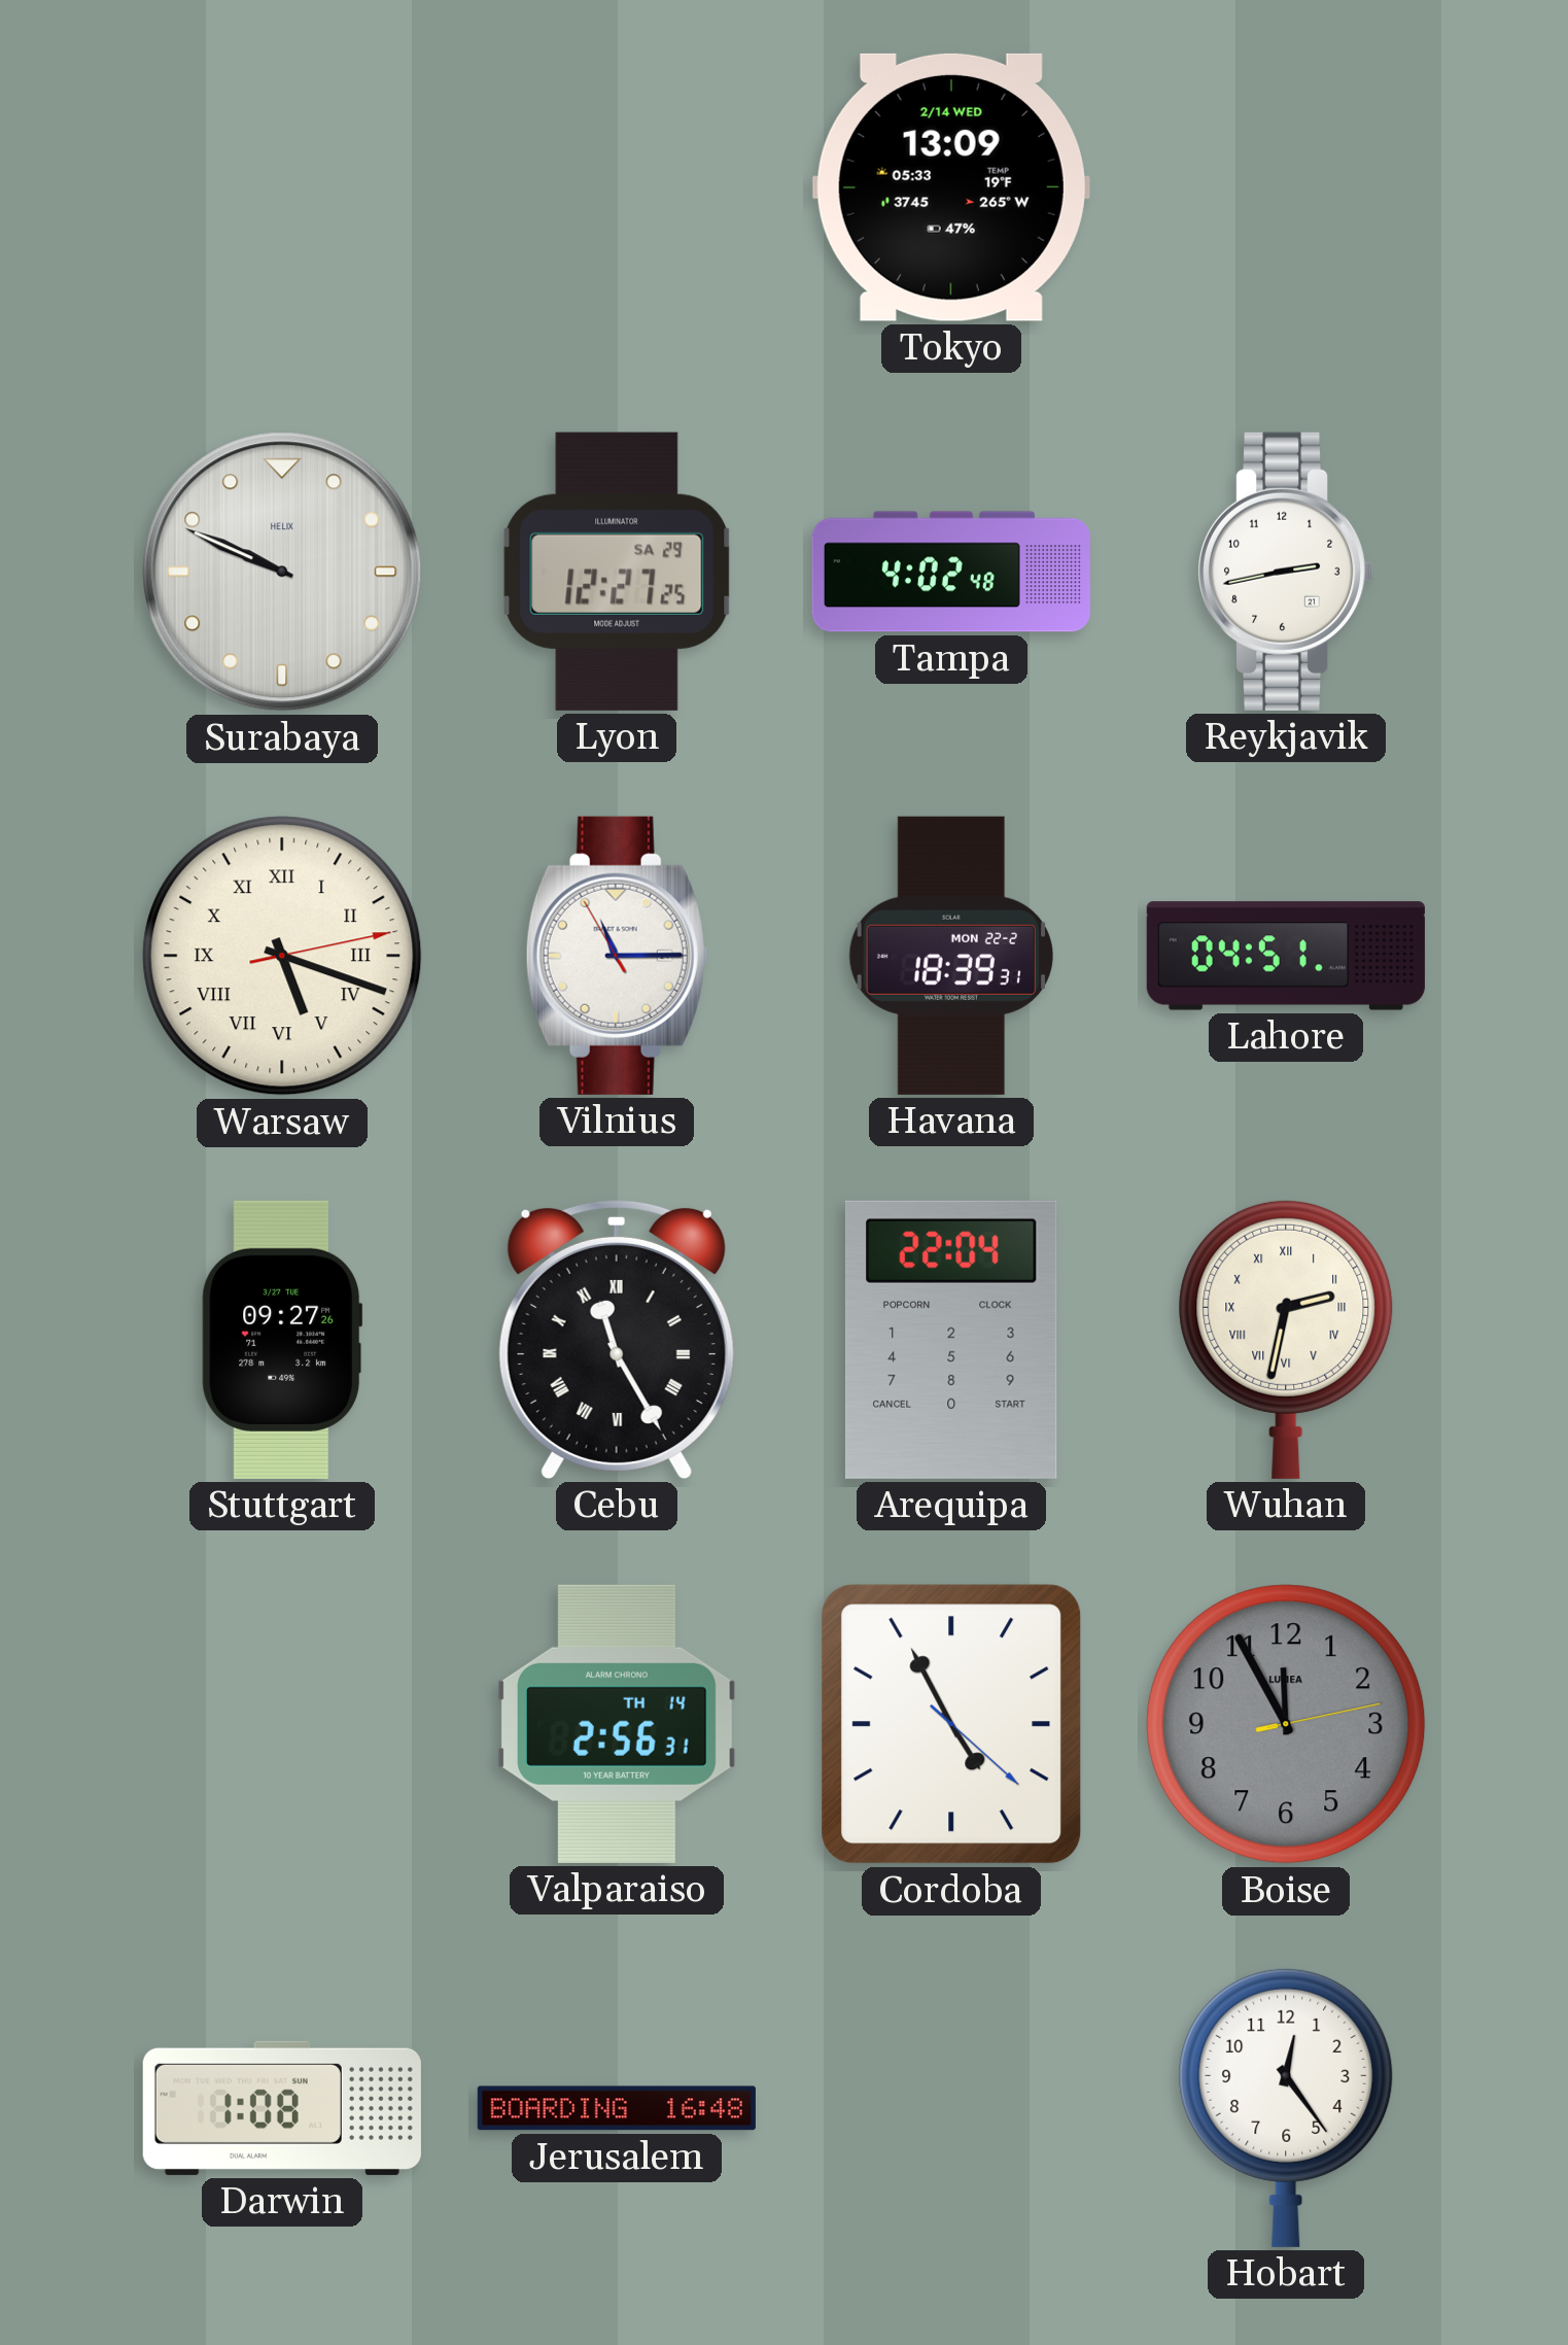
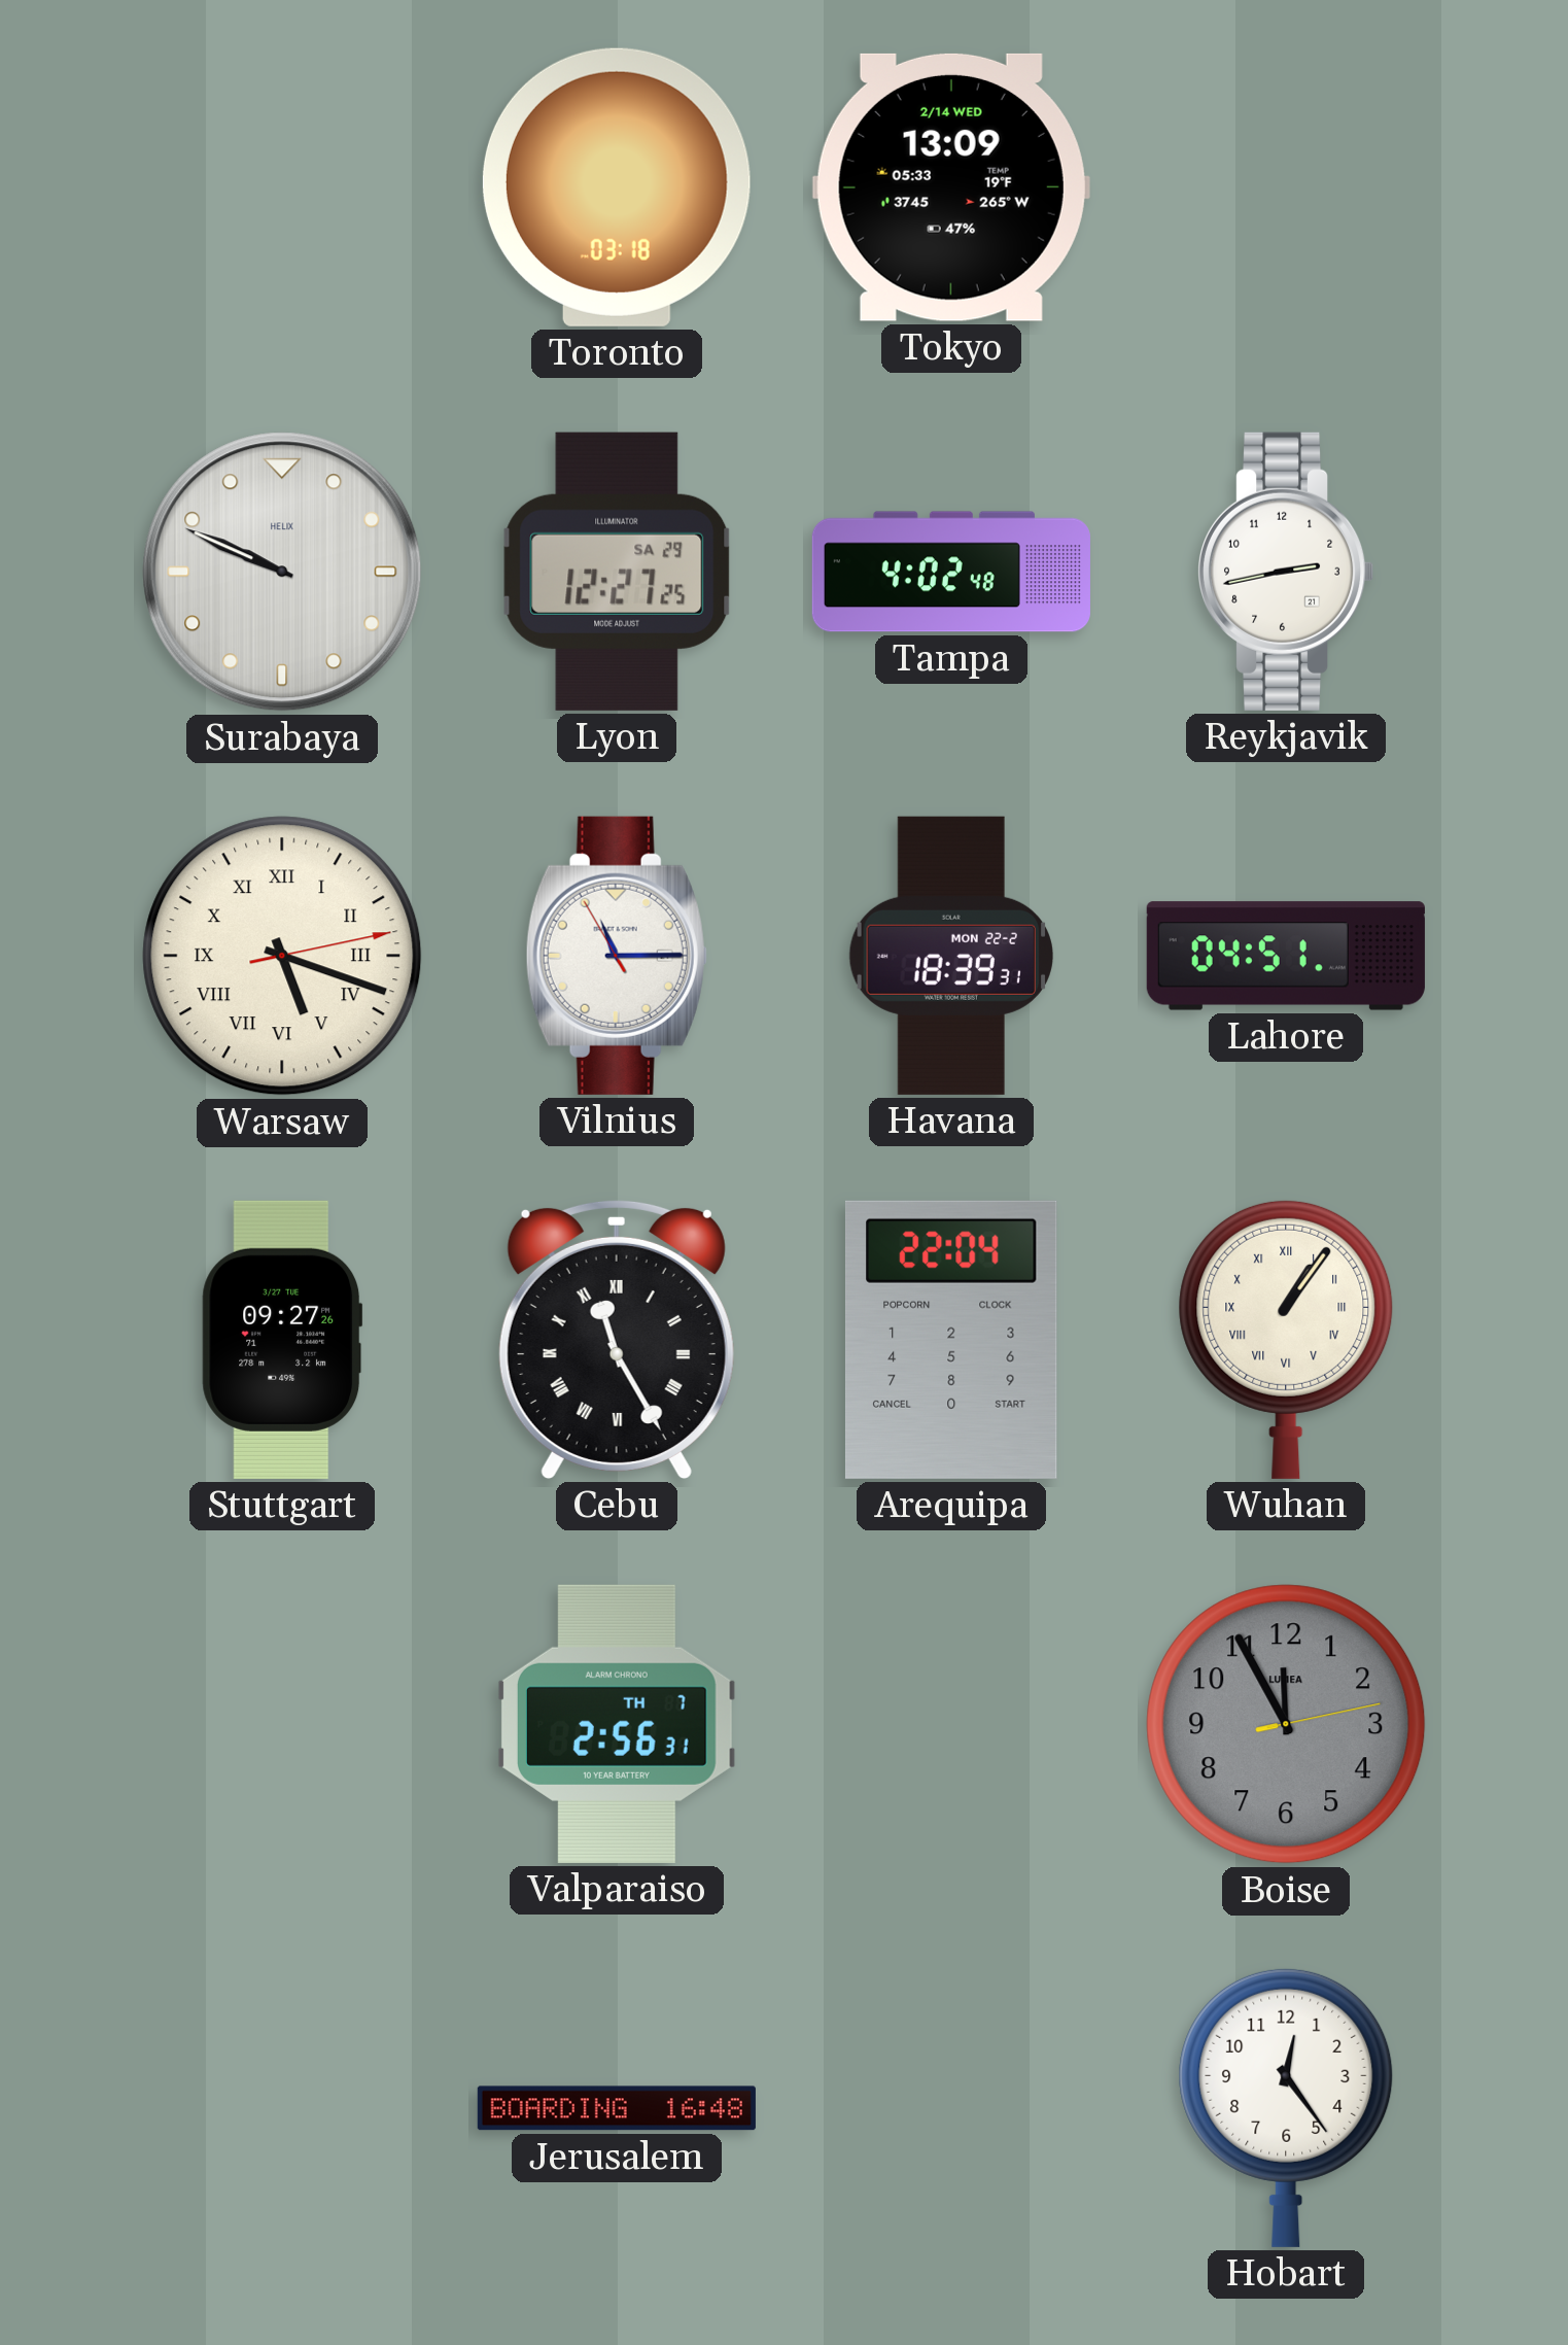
Toronto: none -> 03:18 (617, 187)
Wuhan: 2:32 -> 1:06 (1286, 1339)
Valparaiso date: TH 14 -> TH 7 (617, 1724)
Cordoba: 4:55 -> none (951, 1724)
Darwin: 1:08 -> none (282, 2108)
